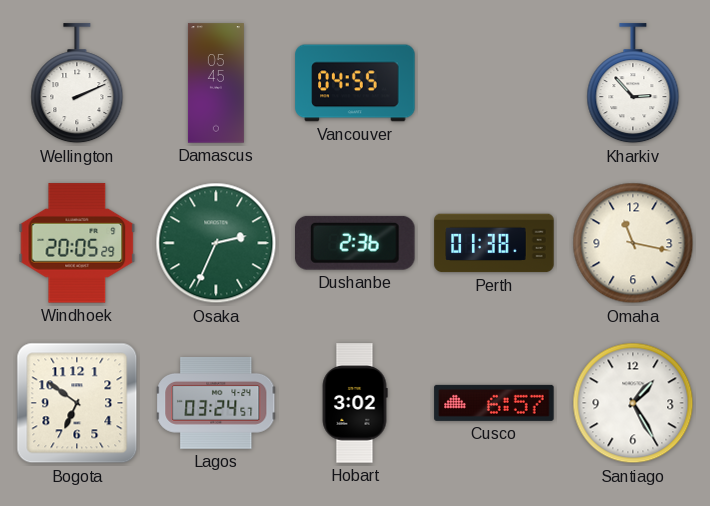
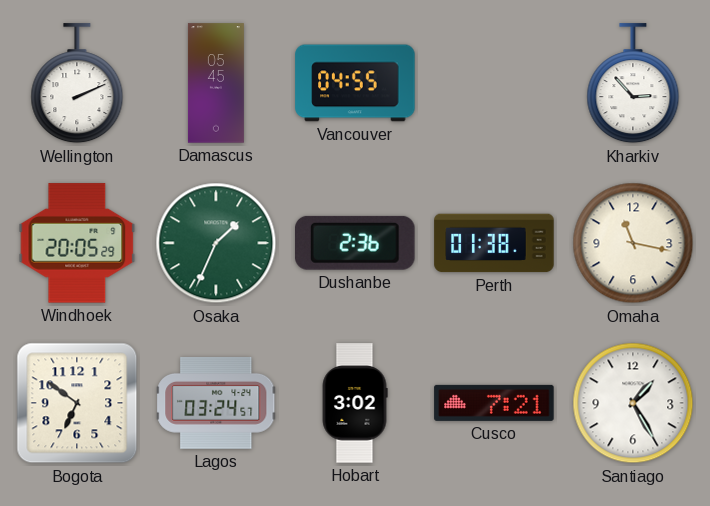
Osaka: 2:34 -> 1:34 (216, 243)
Cusco: 6:57 -> 7:21 (494, 403)
